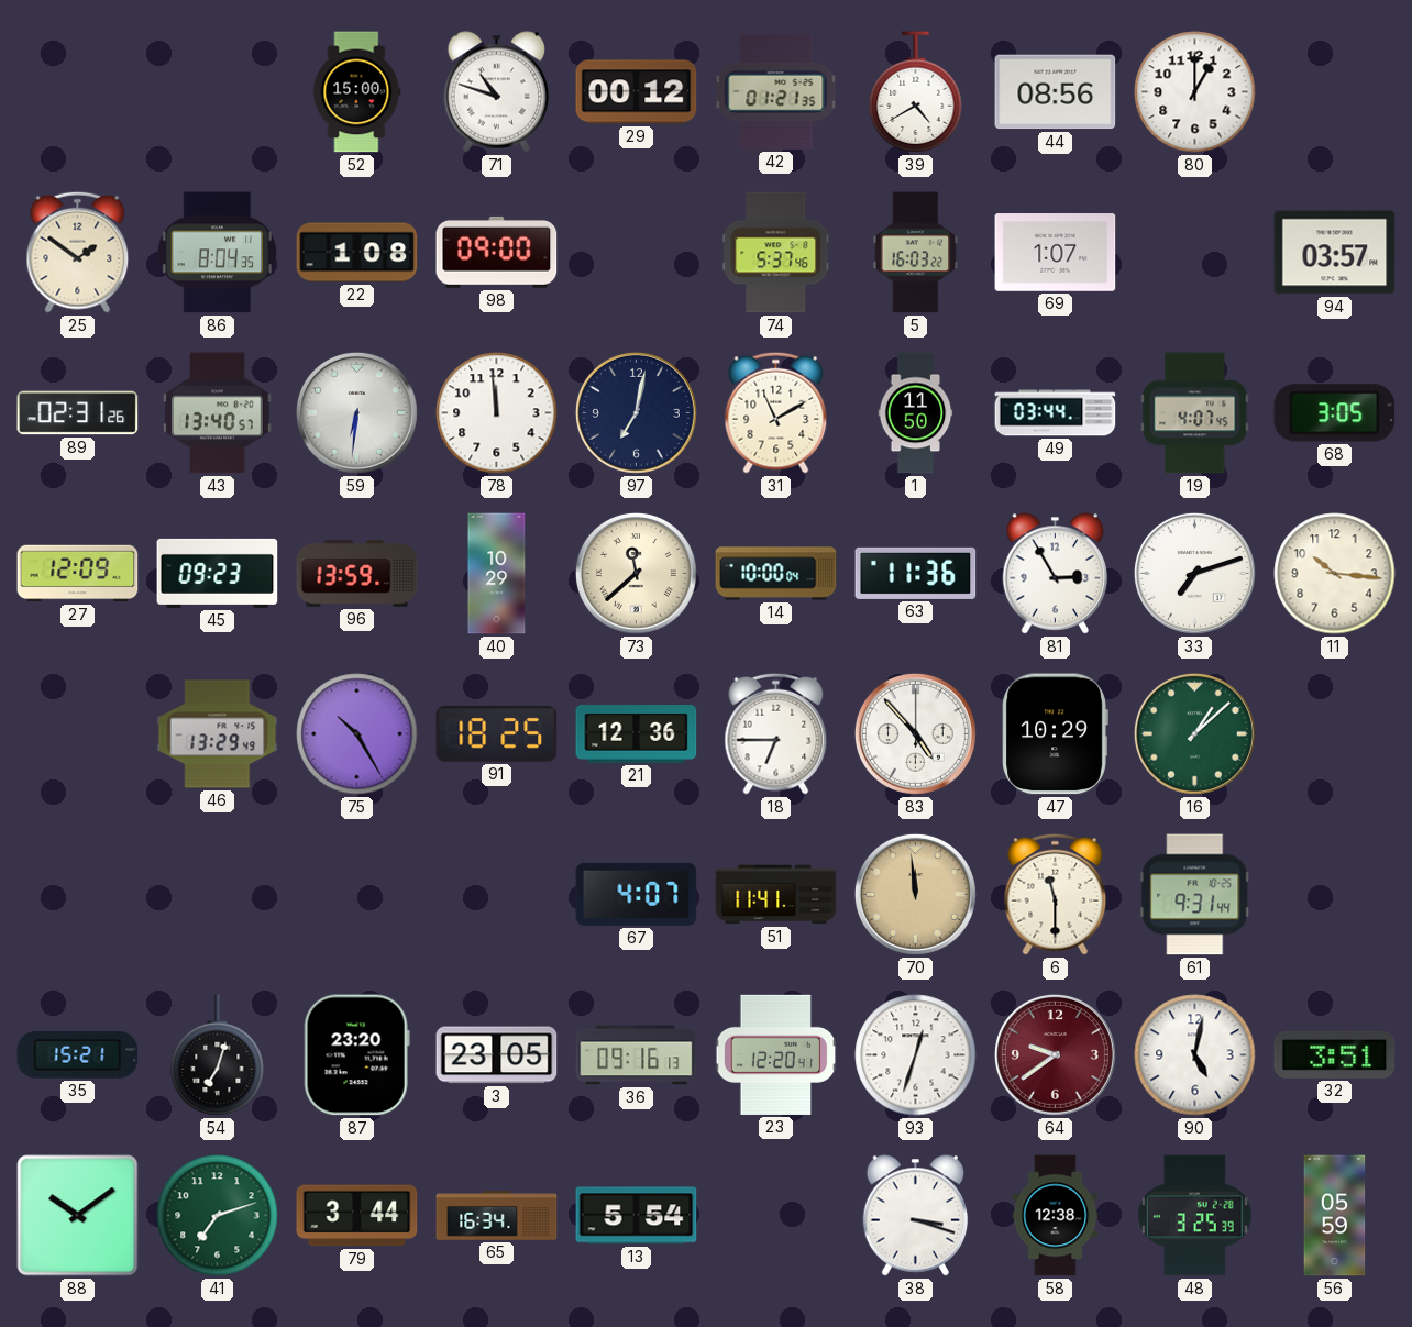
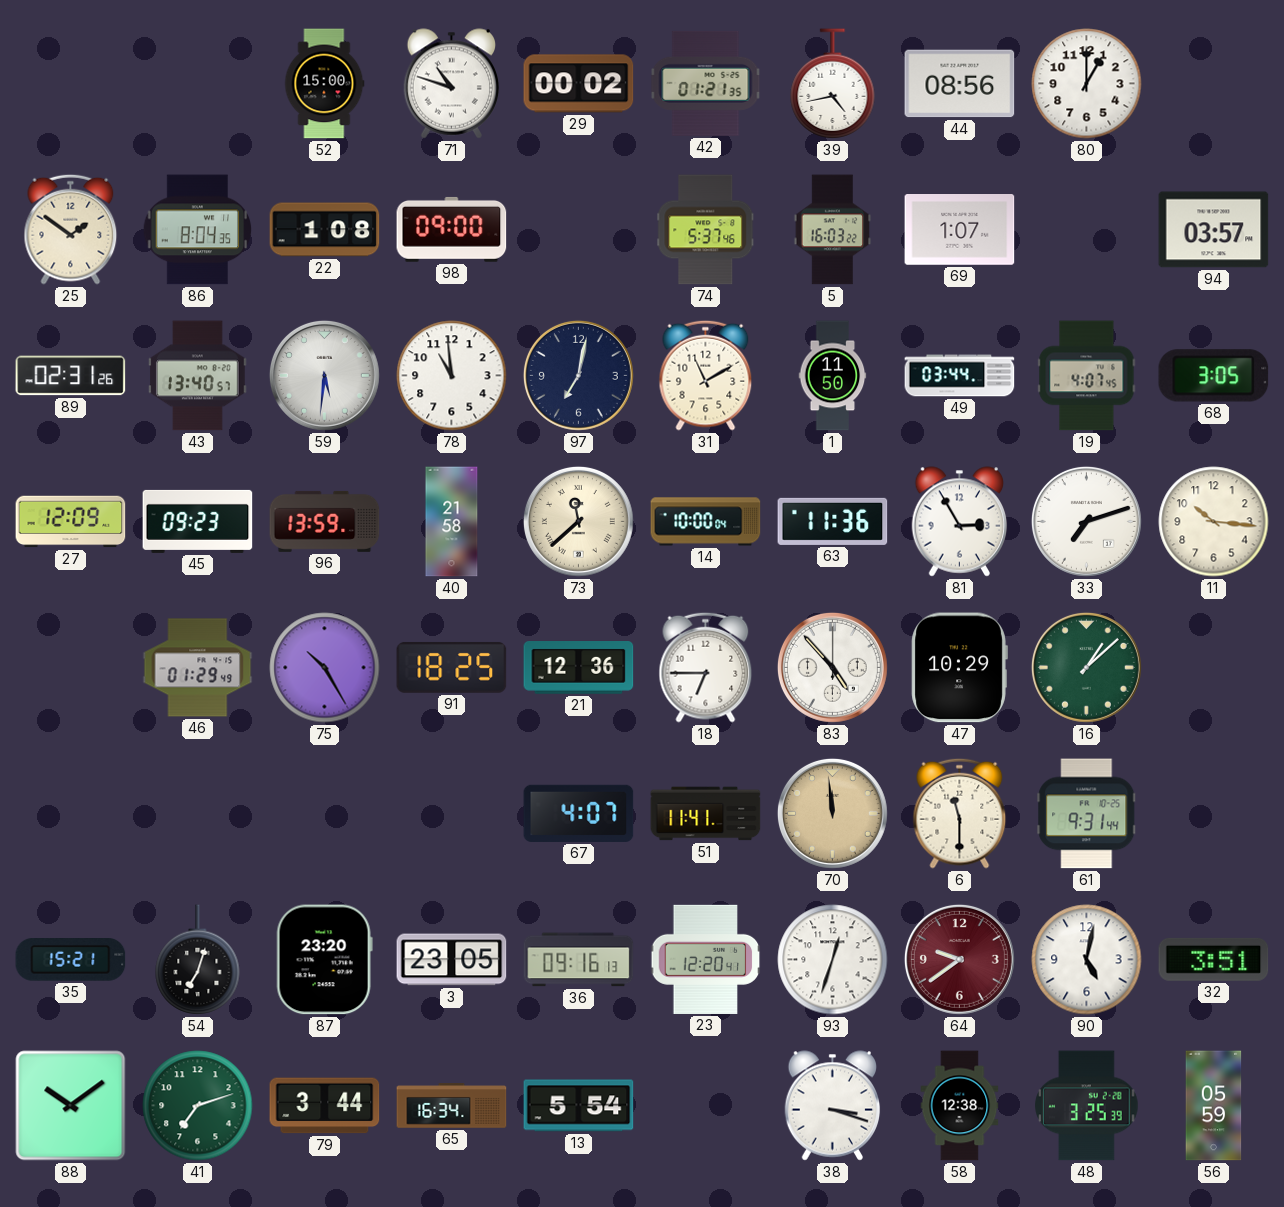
29: 00:12 -> 00:02 (579, 84)
39: 4:40 -> 4:43 (833, 84)
59: 6:31 -> 5:31 (324, 375)
78: 11:59 -> 10:59 (452, 376)
40: 10:29 -> 21:58 (452, 522)
46: 13:29 -> 01:29 (198, 668)
